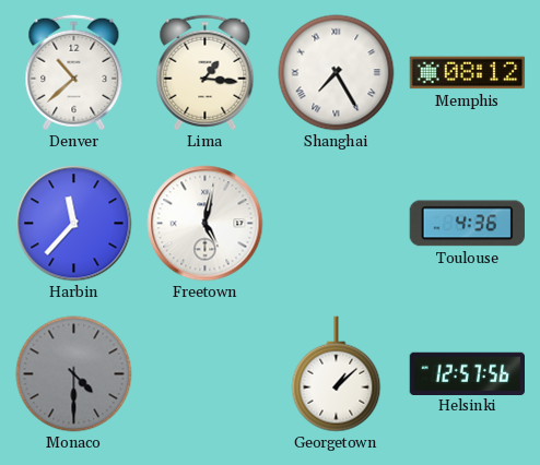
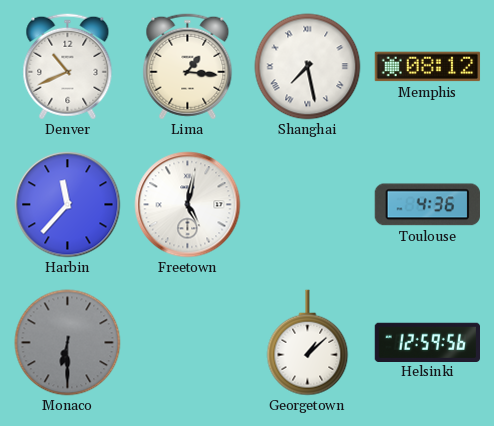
Denver: 10:38 -> 10:41 (68, 67)
Shanghai: 7:25 -> 7:28 (308, 67)
Monaco: 4:30 -> 6:30 (68, 343)
Helsinki: 12:57 -> 12:59 (427, 342)
